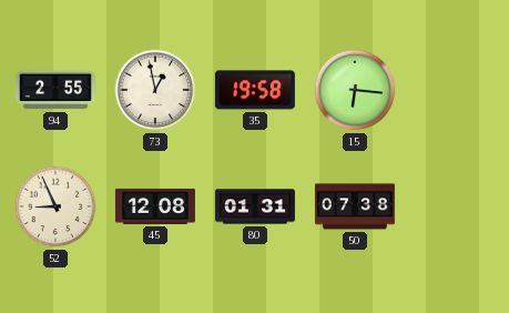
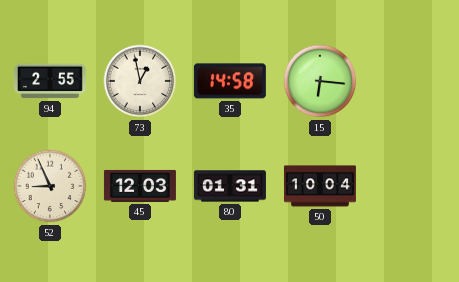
35: 19:58 -> 14:58 (230, 81)
45: 12:08 -> 12:03 (140, 186)
50: 07:38 -> 10:04 (320, 186)
